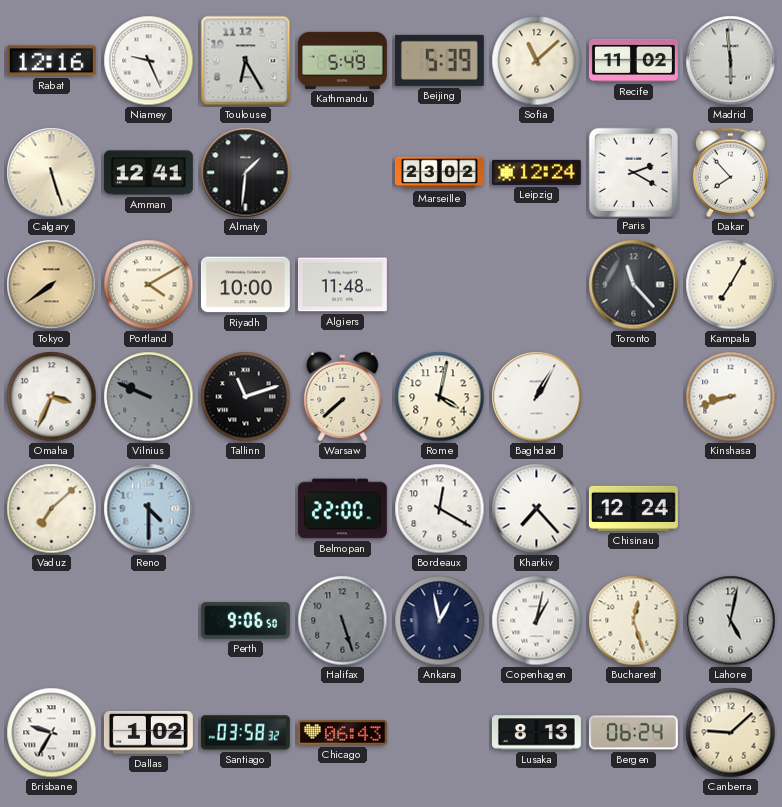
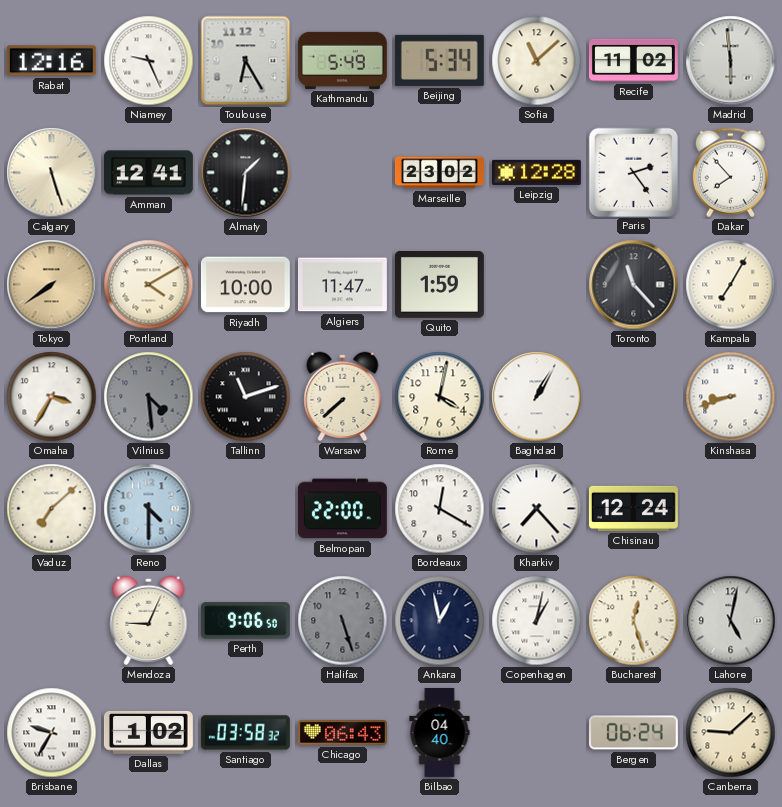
Beijing: 5:39 -> 5:34 (439, 60)
Leipzig: 12:24 -> 12:28 (536, 172)
Paris: 2:20 -> 2:24 (633, 172)
Algiers: 11:48 -> 11:47 (342, 285)
Quito: none -> 1:59 (439, 285)
Omaha: 3:34 -> 3:35 (52, 397)
Vilnius: 9:49 -> 4:29 (149, 397)
Mendoza: none -> 9:04 (149, 621)
Bilbao: none -> 04:40 (440, 732)
Lusaka: 8:13 -> none (536, 733)
